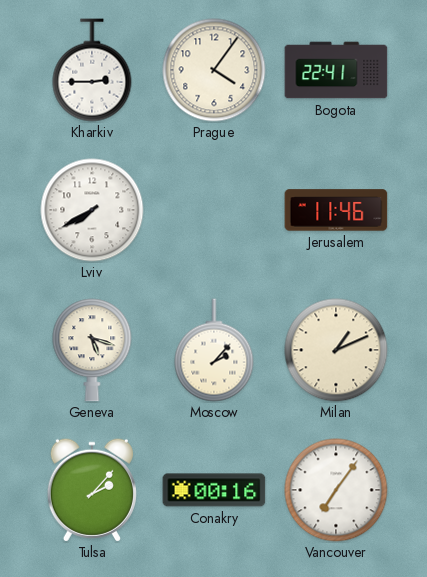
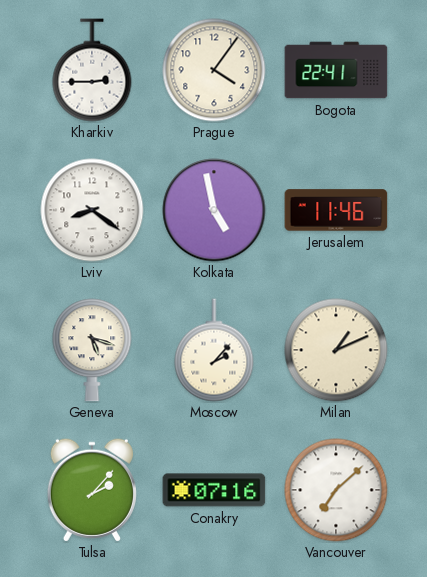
Lviv: 7:40 -> 8:21 (92, 210)
Kolkata: none -> 4:58 (214, 210)
Conakry: 00:16 -> 07:16 (214, 490)
Vancouver: 7:06 -> 7:08 (336, 490)
